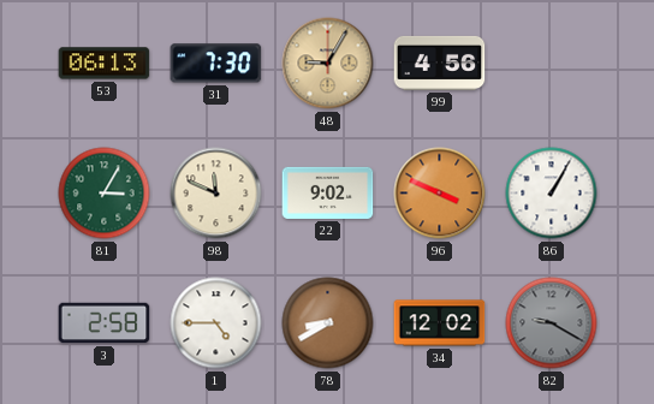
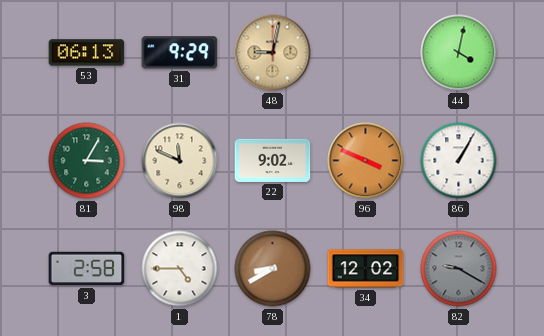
31: 7:30 -> 9:29 (180, 53)
48: 9:05 -> 9:02 (273, 53)
99: 4:56 -> none (440, 63)
44: none -> 4:02 (459, 53)
